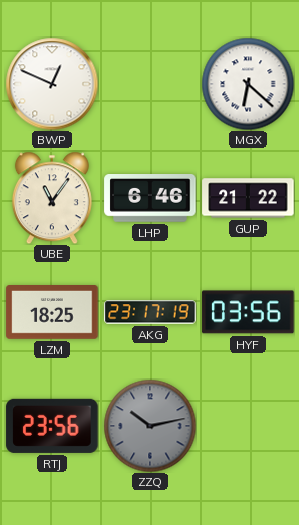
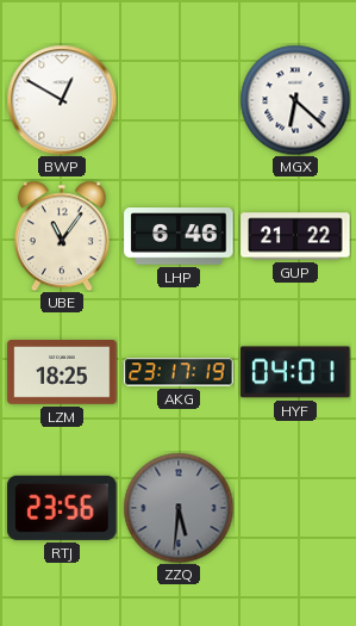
BWP: 12:49 -> 12:50 (62, 100)
HYF: 03:56 -> 04:01 (295, 372)
ZZQ: 10:13 -> 5:31 (179, 508)
